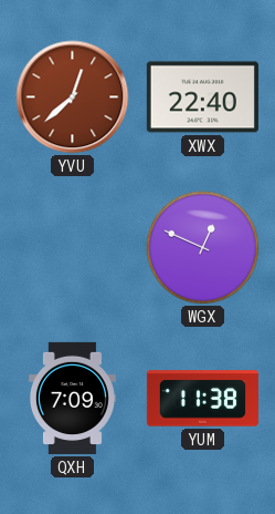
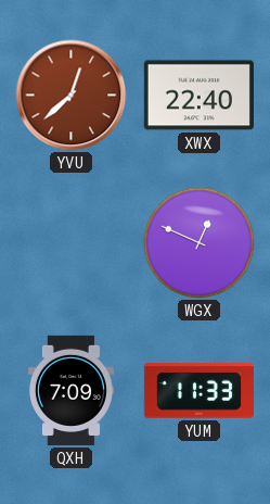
YUM: 11:38 -> 11:33 (198, 391)
